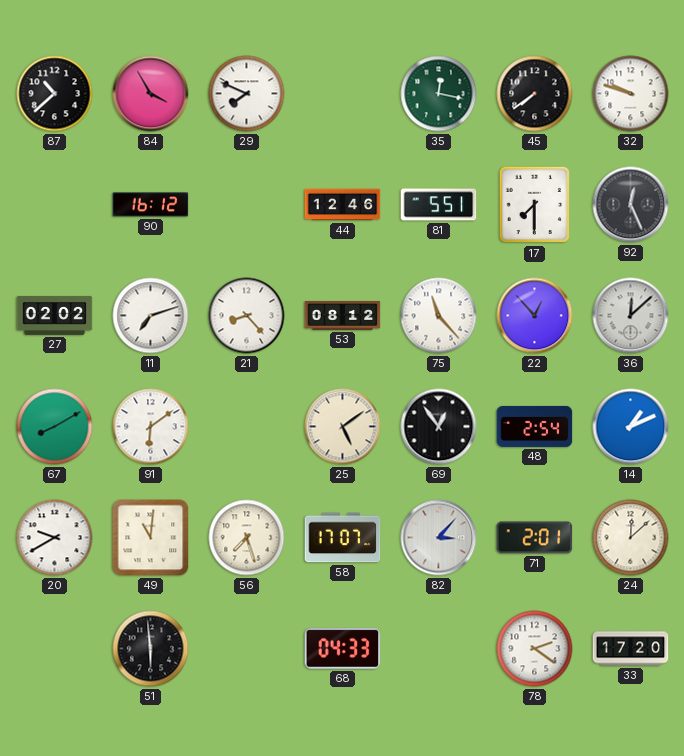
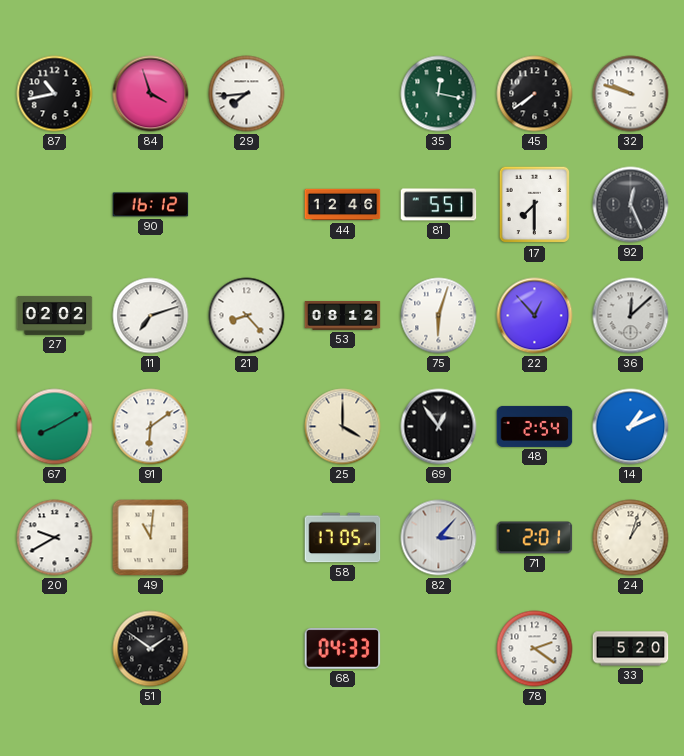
87: 10:38 -> 10:43 (55, 94)
84: 3:55 -> 3:57 (151, 94)
29: 7:49 -> 7:44 (247, 94)
75: 11:23 -> 6:03 (439, 316)
25: 5:09 -> 4:00 (343, 427)
56: 7:27 -> none (247, 538)
58: 17:07 -> 17:05 (343, 538)
24: 12:08 -> 1:03 (631, 538)
51: 5:59 -> 1:51 (151, 649)
33: 17:20 -> 5:20 (631, 649)
